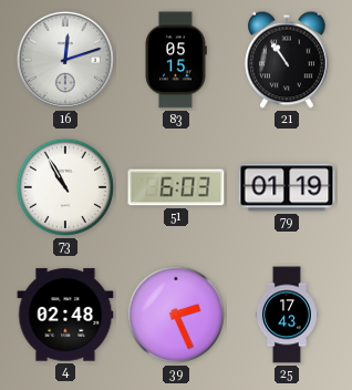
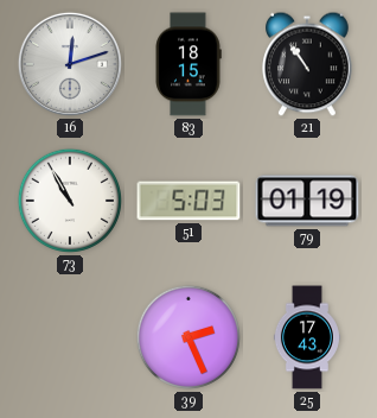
83: 05:15 -> 18:15 (188, 64)
51: 6:03 -> 5:03 (188, 201)
4: 02:48 -> none (65, 315)
